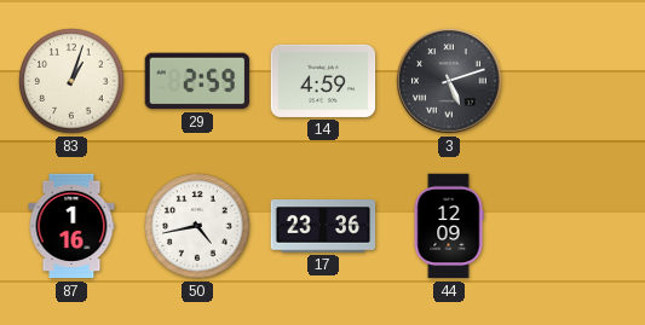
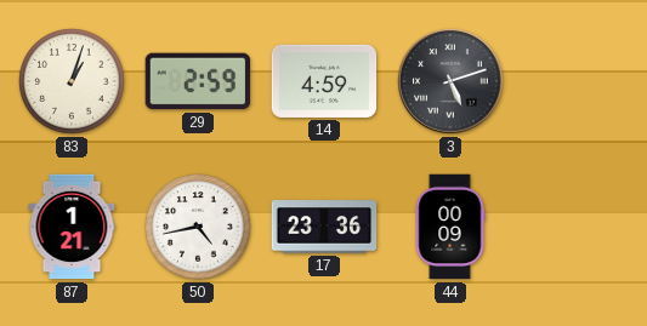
87: 1:16 -> 1:21 (72, 227)
44: 12:09 -> 00:09 (450, 227)
